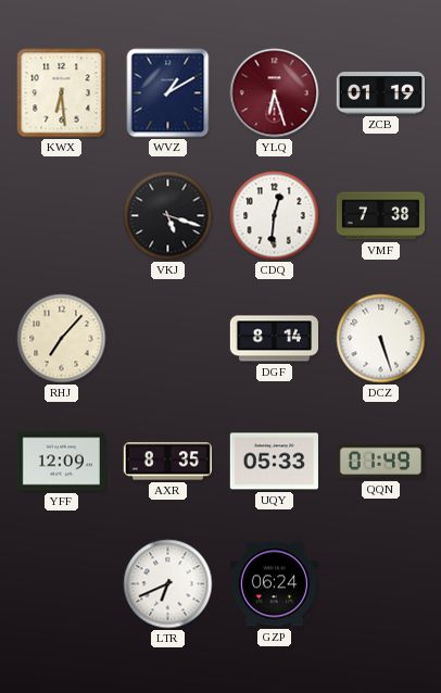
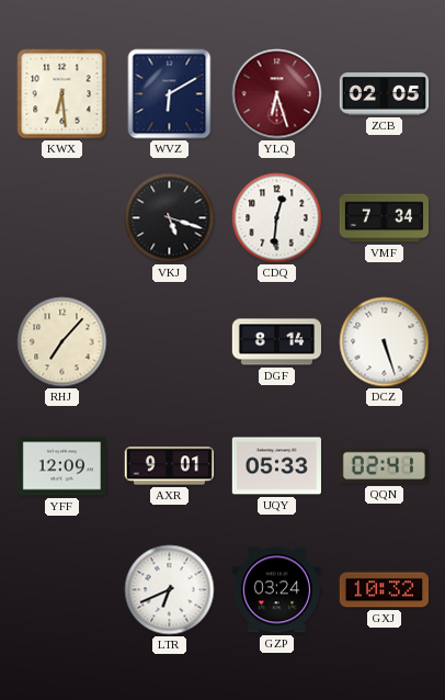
WVZ: 1:10 -> 6:10 (170, 94)
ZCB: 01:19 -> 02:05 (384, 94)
VMF: 7:38 -> 7:34 (384, 218)
AXR: 8:35 -> 9:01 (169, 466)
QQN: 01:49 -> 02:41 (384, 466)
GZP: 06:24 -> 03:24 (276, 590)
GXJ: none -> 10:32 (384, 590)
